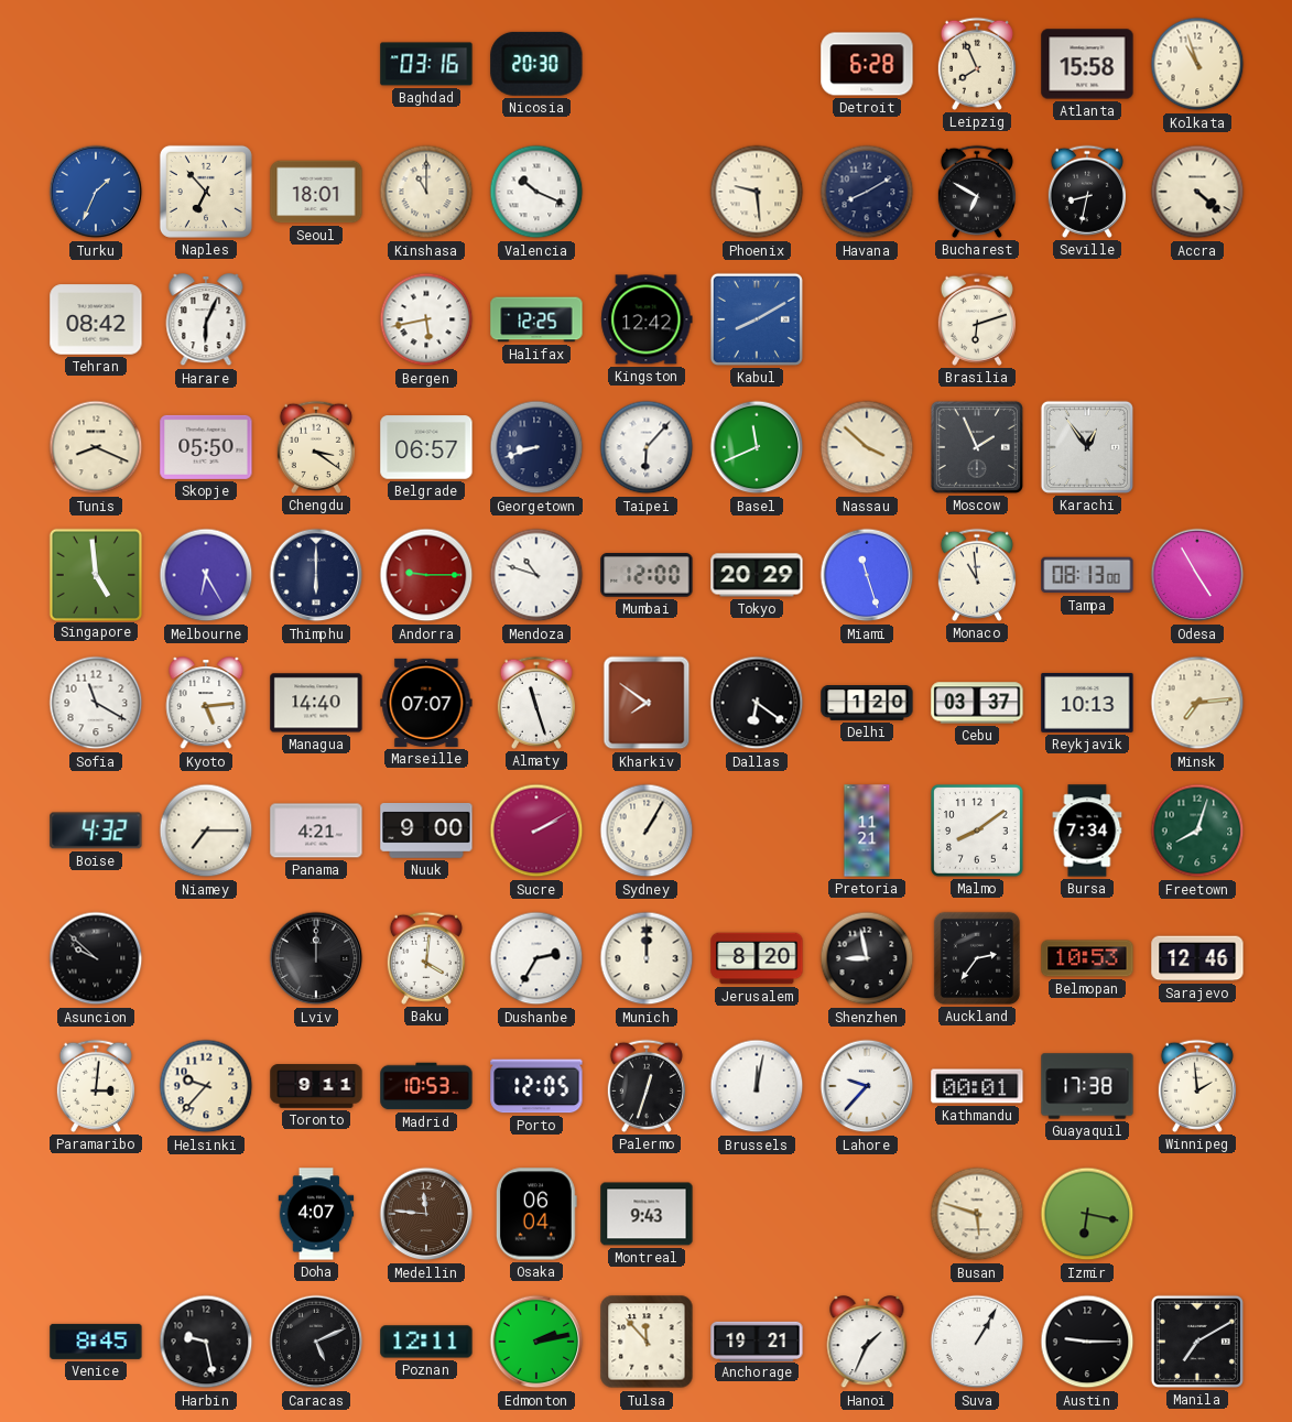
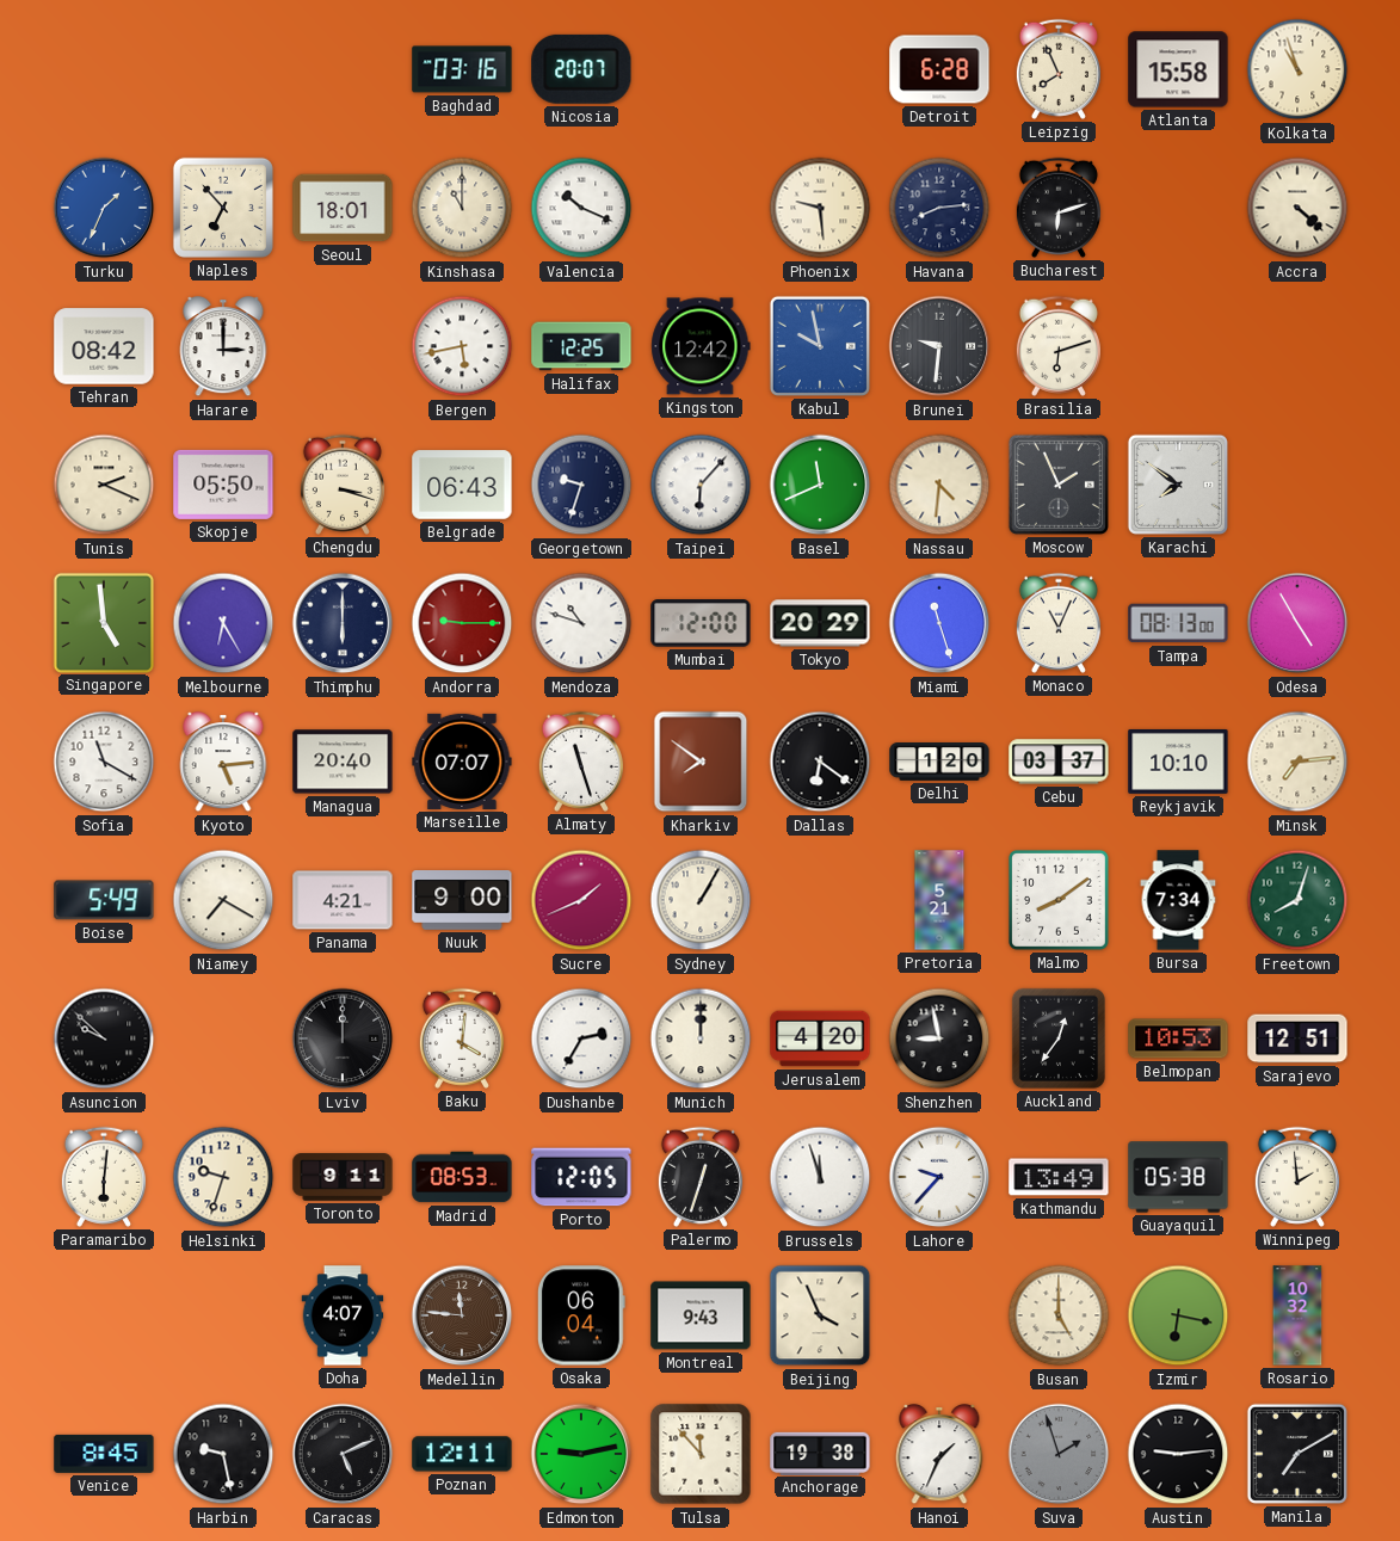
Nicosia: 20:30 -> 20:07 (581, 69)
Havana: 8:10 -> 8:14 (939, 208)
Bucharest: 6:50 -> 6:12 (1059, 208)
Seville: 8:32 -> none (1087, 192)
Harare: 6:04 -> 3:00 (223, 347)
Kabul: 8:10 -> 9:58 (820, 346)
Brunei: none -> 9:31 (939, 346)
Tunis: 8:19 -> 2:19 (104, 485)
Chengdu: 3:21 -> 3:18 (343, 485)
Belgrade: 06:57 -> 06:43 (462, 485)
Georgetown: 8:42 -> 9:33 (581, 485)
Nassau: 3:52 -> 4:31 (939, 485)
Karachi: 12:54 -> 7:51 (1178, 485)
Monaco: 10:59 -> 11:04 (1059, 623)
Managua: 14:40 -> 20:40 (343, 762)
Reykjavik: 10:13 -> 10:10 (1178, 762)
Boise: 4:32 -> 5:49 (104, 900)
Niamey: 7:15 -> 7:20 (223, 900)
Sucre: 2:10 -> 1:41 (581, 900)
Pretoria: 11:21 -> 5:21 (939, 900)
Jerusalem: 8:20 -> 4:20 (820, 1038)
Auckland: 2:36 -> 12:36 (1059, 1038)
Sarajevo: 12:46 -> 12:51 (1297, 1038)
Paramaribo: 3:01 -> 6:01 (104, 1177)
Helsinki: 9:37 -> 9:33 (223, 1177)
Madrid: 10:53 -> 08:53 (462, 1177)
Brussels: 12:02 -> 11:57 (820, 1177)
Kathmandu: 00:01 -> 13:49 (1059, 1177)
Guayaquil: 17:38 -> 05:38 (1178, 1177)
Beijing: none -> 3:56 (820, 1315)
Busan: 5:48 -> 5:00 (1059, 1315)
Rosario: none -> 10:32 (1297, 1315)
Edmonton: 2:13 -> 9:13 (581, 1454)
Anchorage: 19:21 -> 19:38 (820, 1453)
Suva: 1:05 -> 1:57 (1059, 1454)
Suva dial: white -> grey (1059, 1454)
Austin: 9:15 -> 9:14 (1178, 1454)
